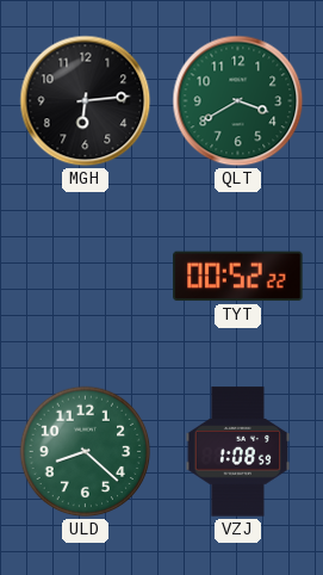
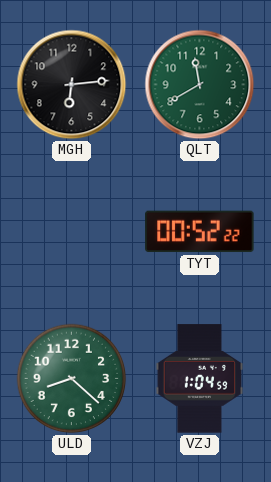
QLT: 3:40 -> 11:40 (200, 85)
VZJ: 1:08 -> 1:04 (200, 379)
